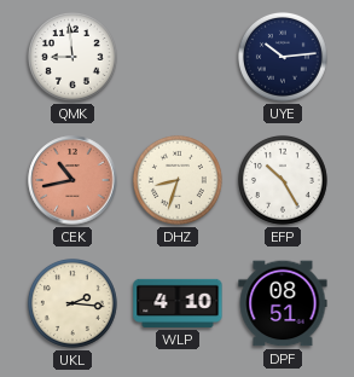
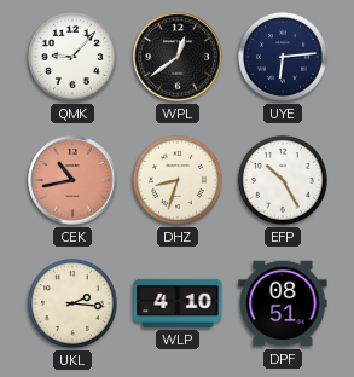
QMK: 8:59 -> 9:07 (72, 57)
WPL: none -> 12:39 (178, 57)
UYE: 10:14 -> 6:14 (283, 57)
